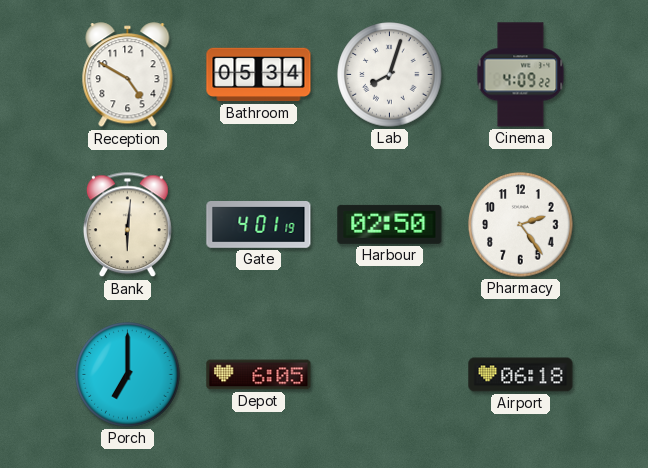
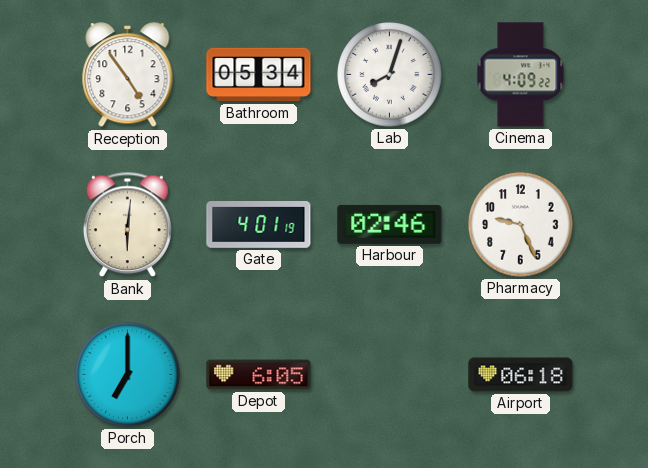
Reception: 4:50 -> 4:54 (128, 75)
Harbour: 02:50 -> 02:46 (390, 224)
Pharmacy: 2:24 -> 9:26 (521, 225)
